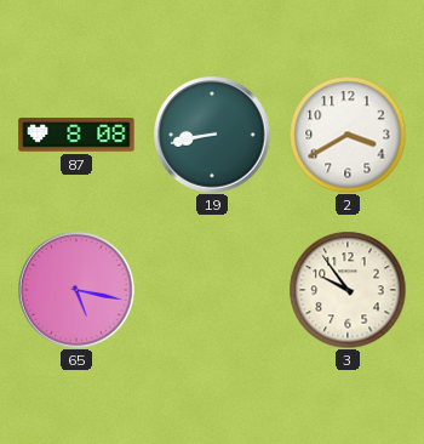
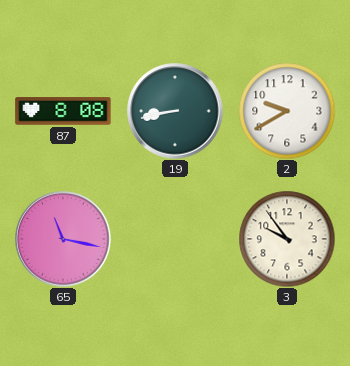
2: 3:40 -> 9:40 (287, 111)
65: 5:17 -> 11:17 (63, 239)
